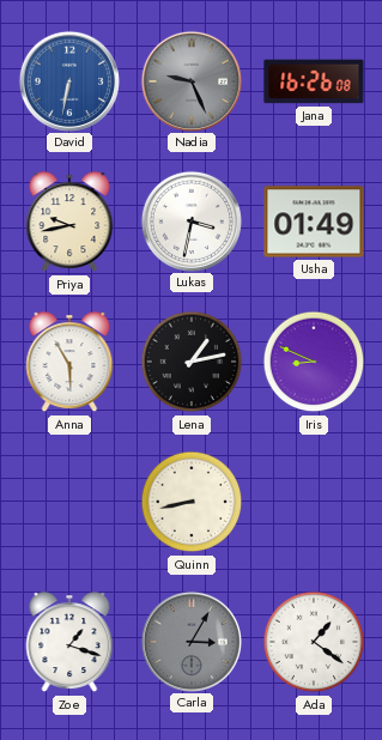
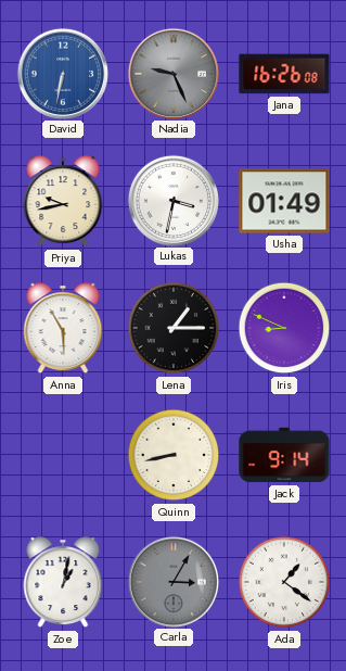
Lena: 1:13 -> 1:15 (174, 328)
Jack: none -> 9:14 (284, 455)
Zoe: 1:18 -> 1:02 (63, 583)
